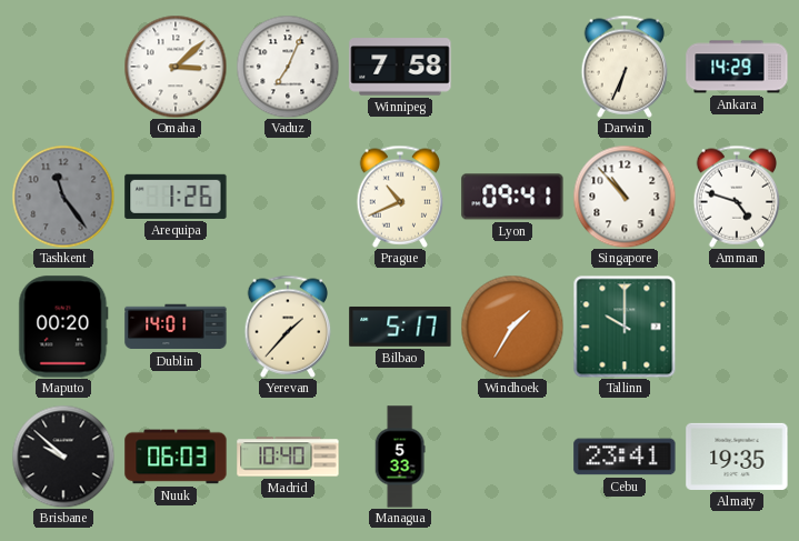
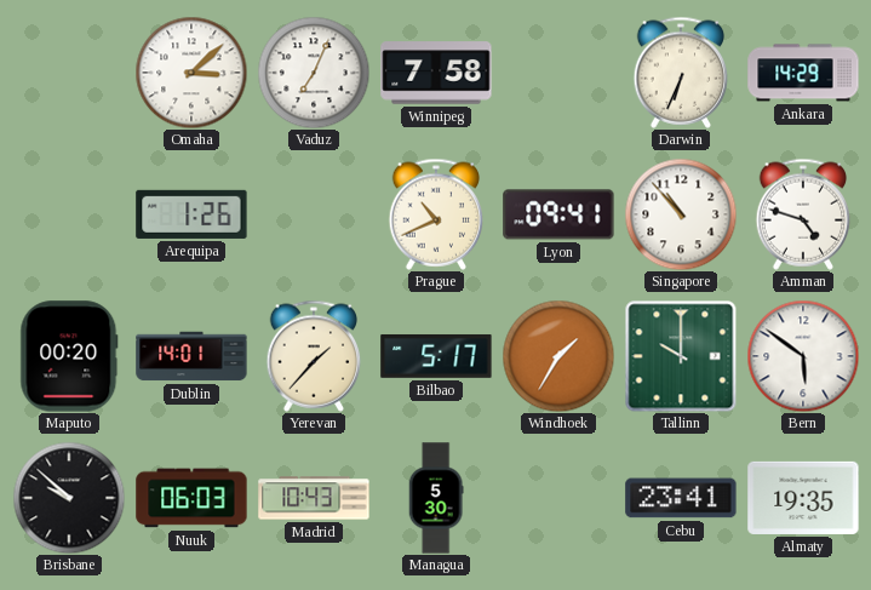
Tashkent: 11:24 -> none (63, 197)
Bern: none -> 5:51 (803, 356)
Madrid: 10:40 -> 10:43 (314, 498)
Managua: 5:33 -> 5:30 (436, 498)
